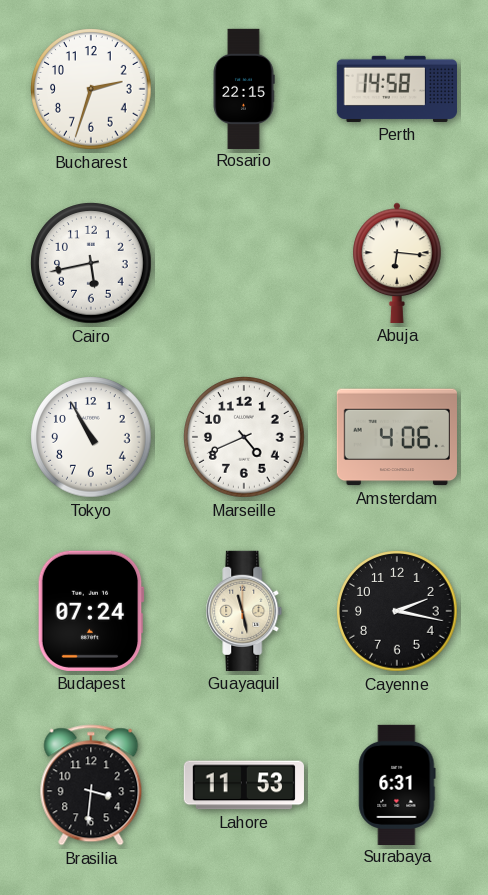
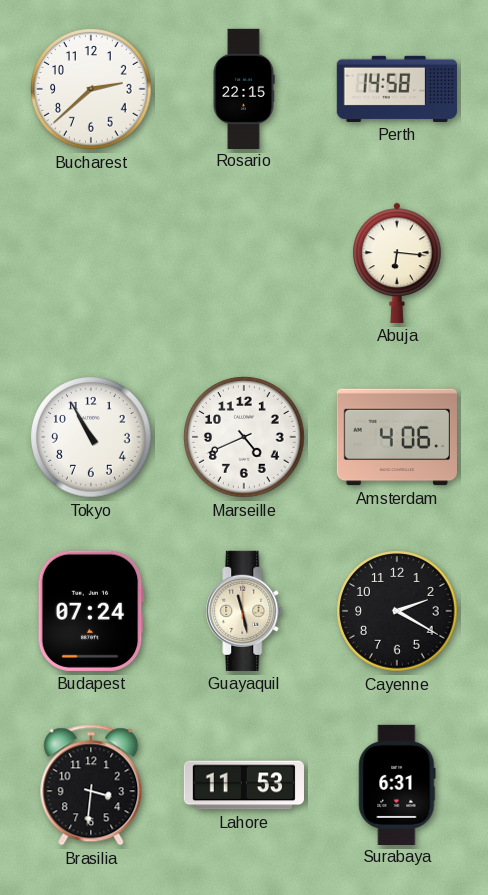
Bucharest: 2:33 -> 2:38 (91, 89)
Cairo: 5:43 -> none (91, 263)
Cayenne: 2:17 -> 2:20 (397, 611)
